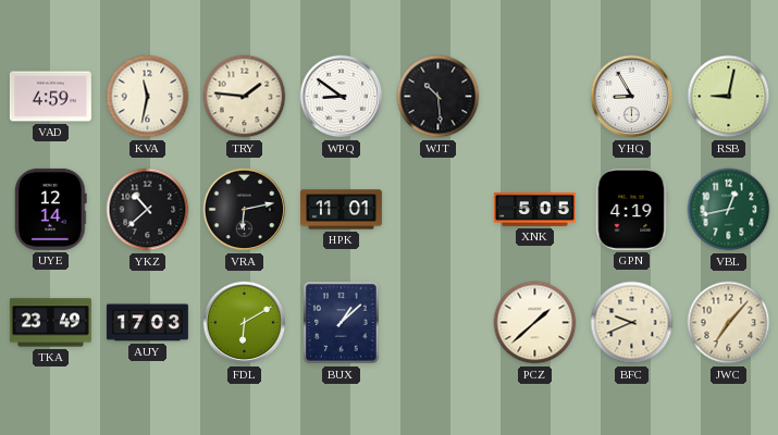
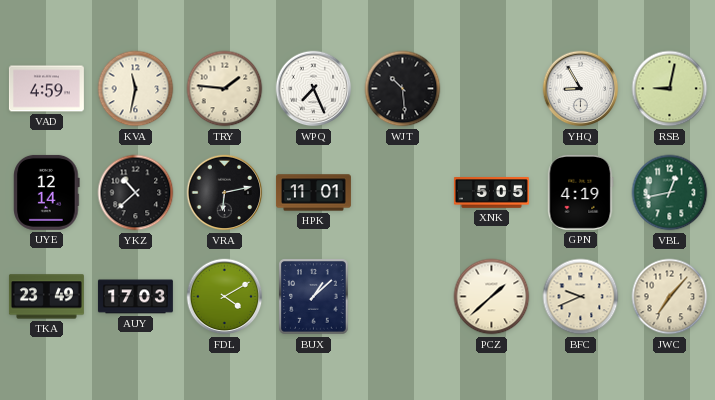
WPQ: 8:51 -> 7:26 (314, 89)
FDL: 6:10 -> 4:10 (225, 297)
